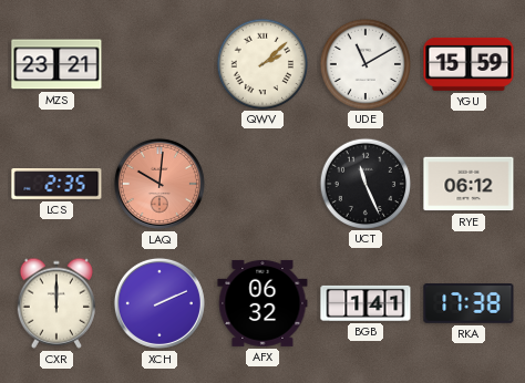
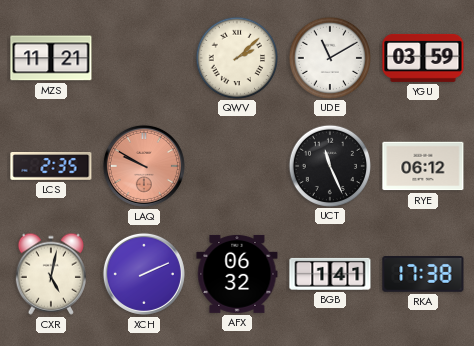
MZS: 23:21 -> 11:21 (51, 58)
YGU: 15:59 -> 03:59 (423, 58)
LAQ: 10:01 -> 9:50 (144, 166)
CXR: 12:00 -> 5:02 (51, 274)
